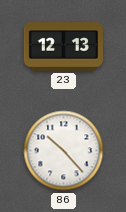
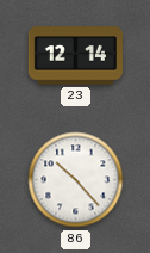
23: 12:13 -> 12:14 (75, 56)
